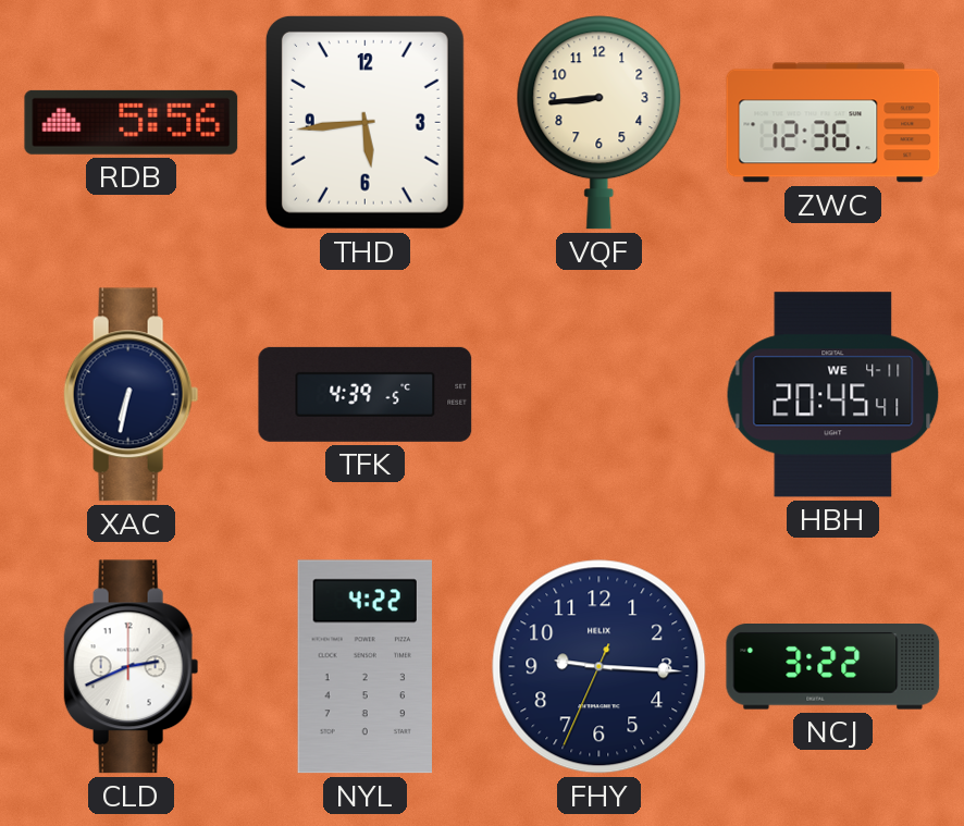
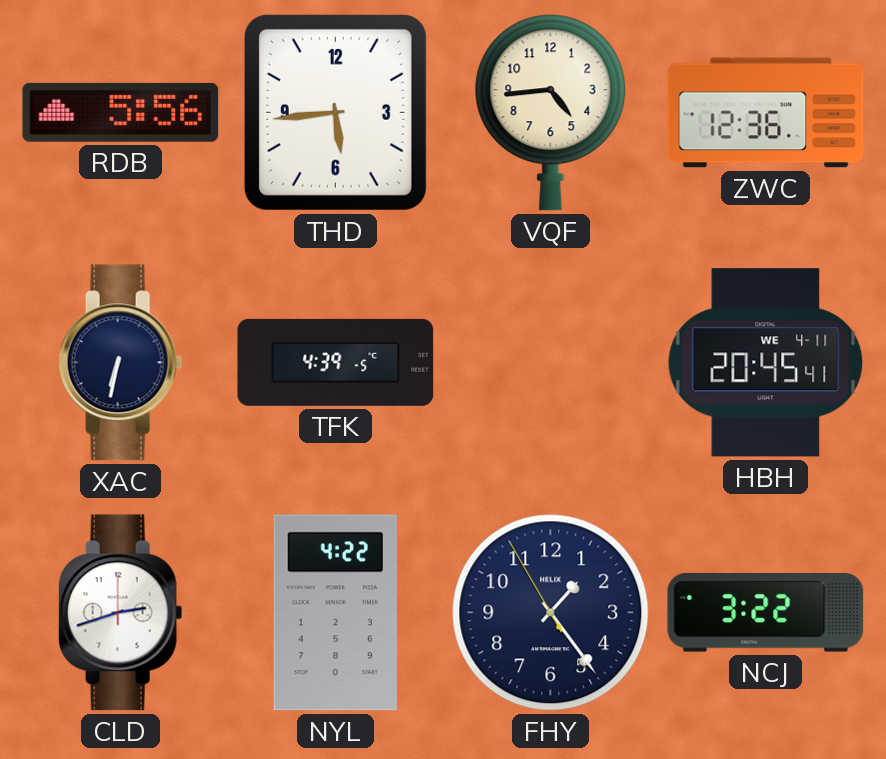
VQF: 8:44 -> 4:44 (551, 113)
CLD: 2:41 -> 2:42 (121, 613)
FHY: 9:15 -> 1:23 (551, 613)
